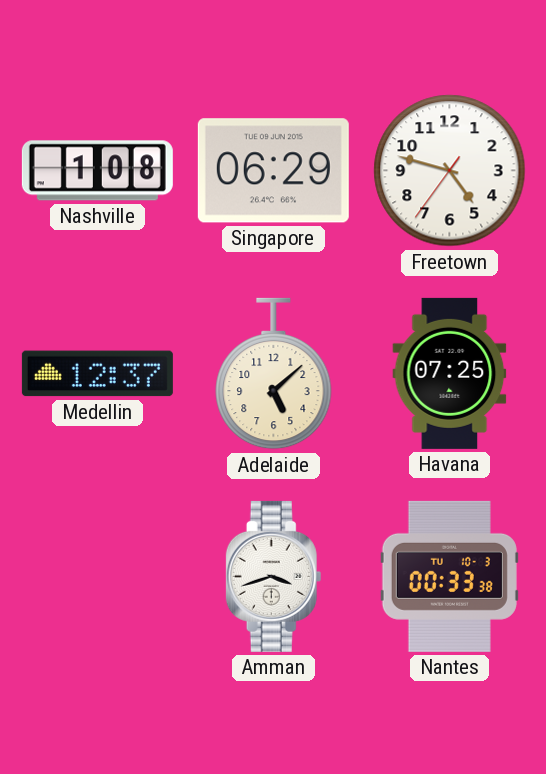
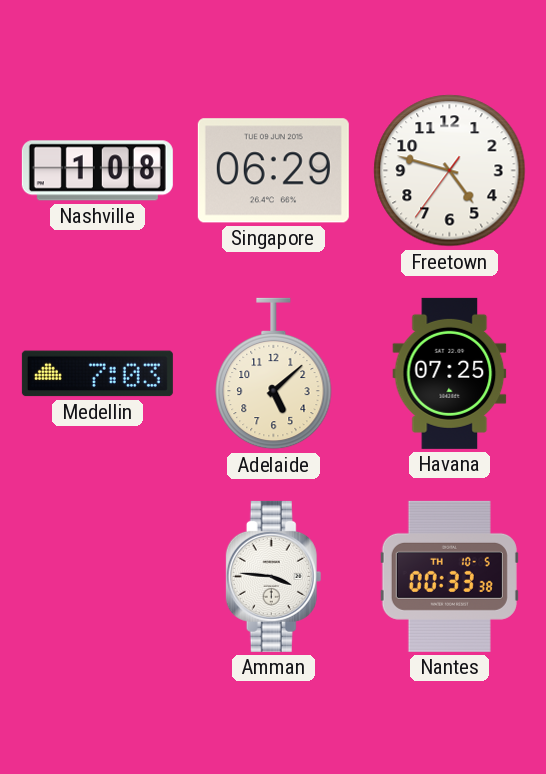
Medellin: 12:37 -> 7:03 (97, 374)
Amman: 3:42 -> 3:46 (274, 576)
Nantes date: TU 10-3 -> TH 10-5 (449, 576)
